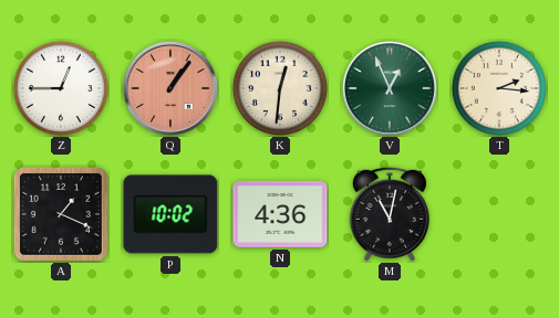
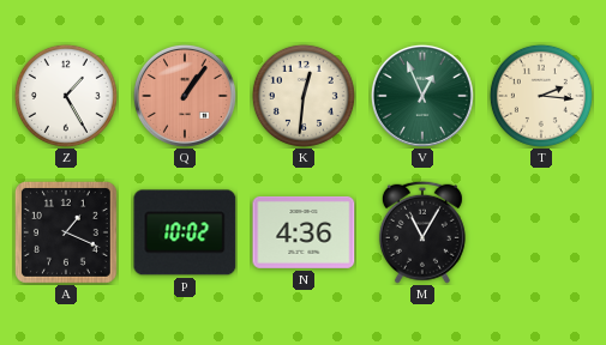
Z: 12:45 -> 1:25 (66, 96)
M: 11:02 -> 11:05 (422, 232)
